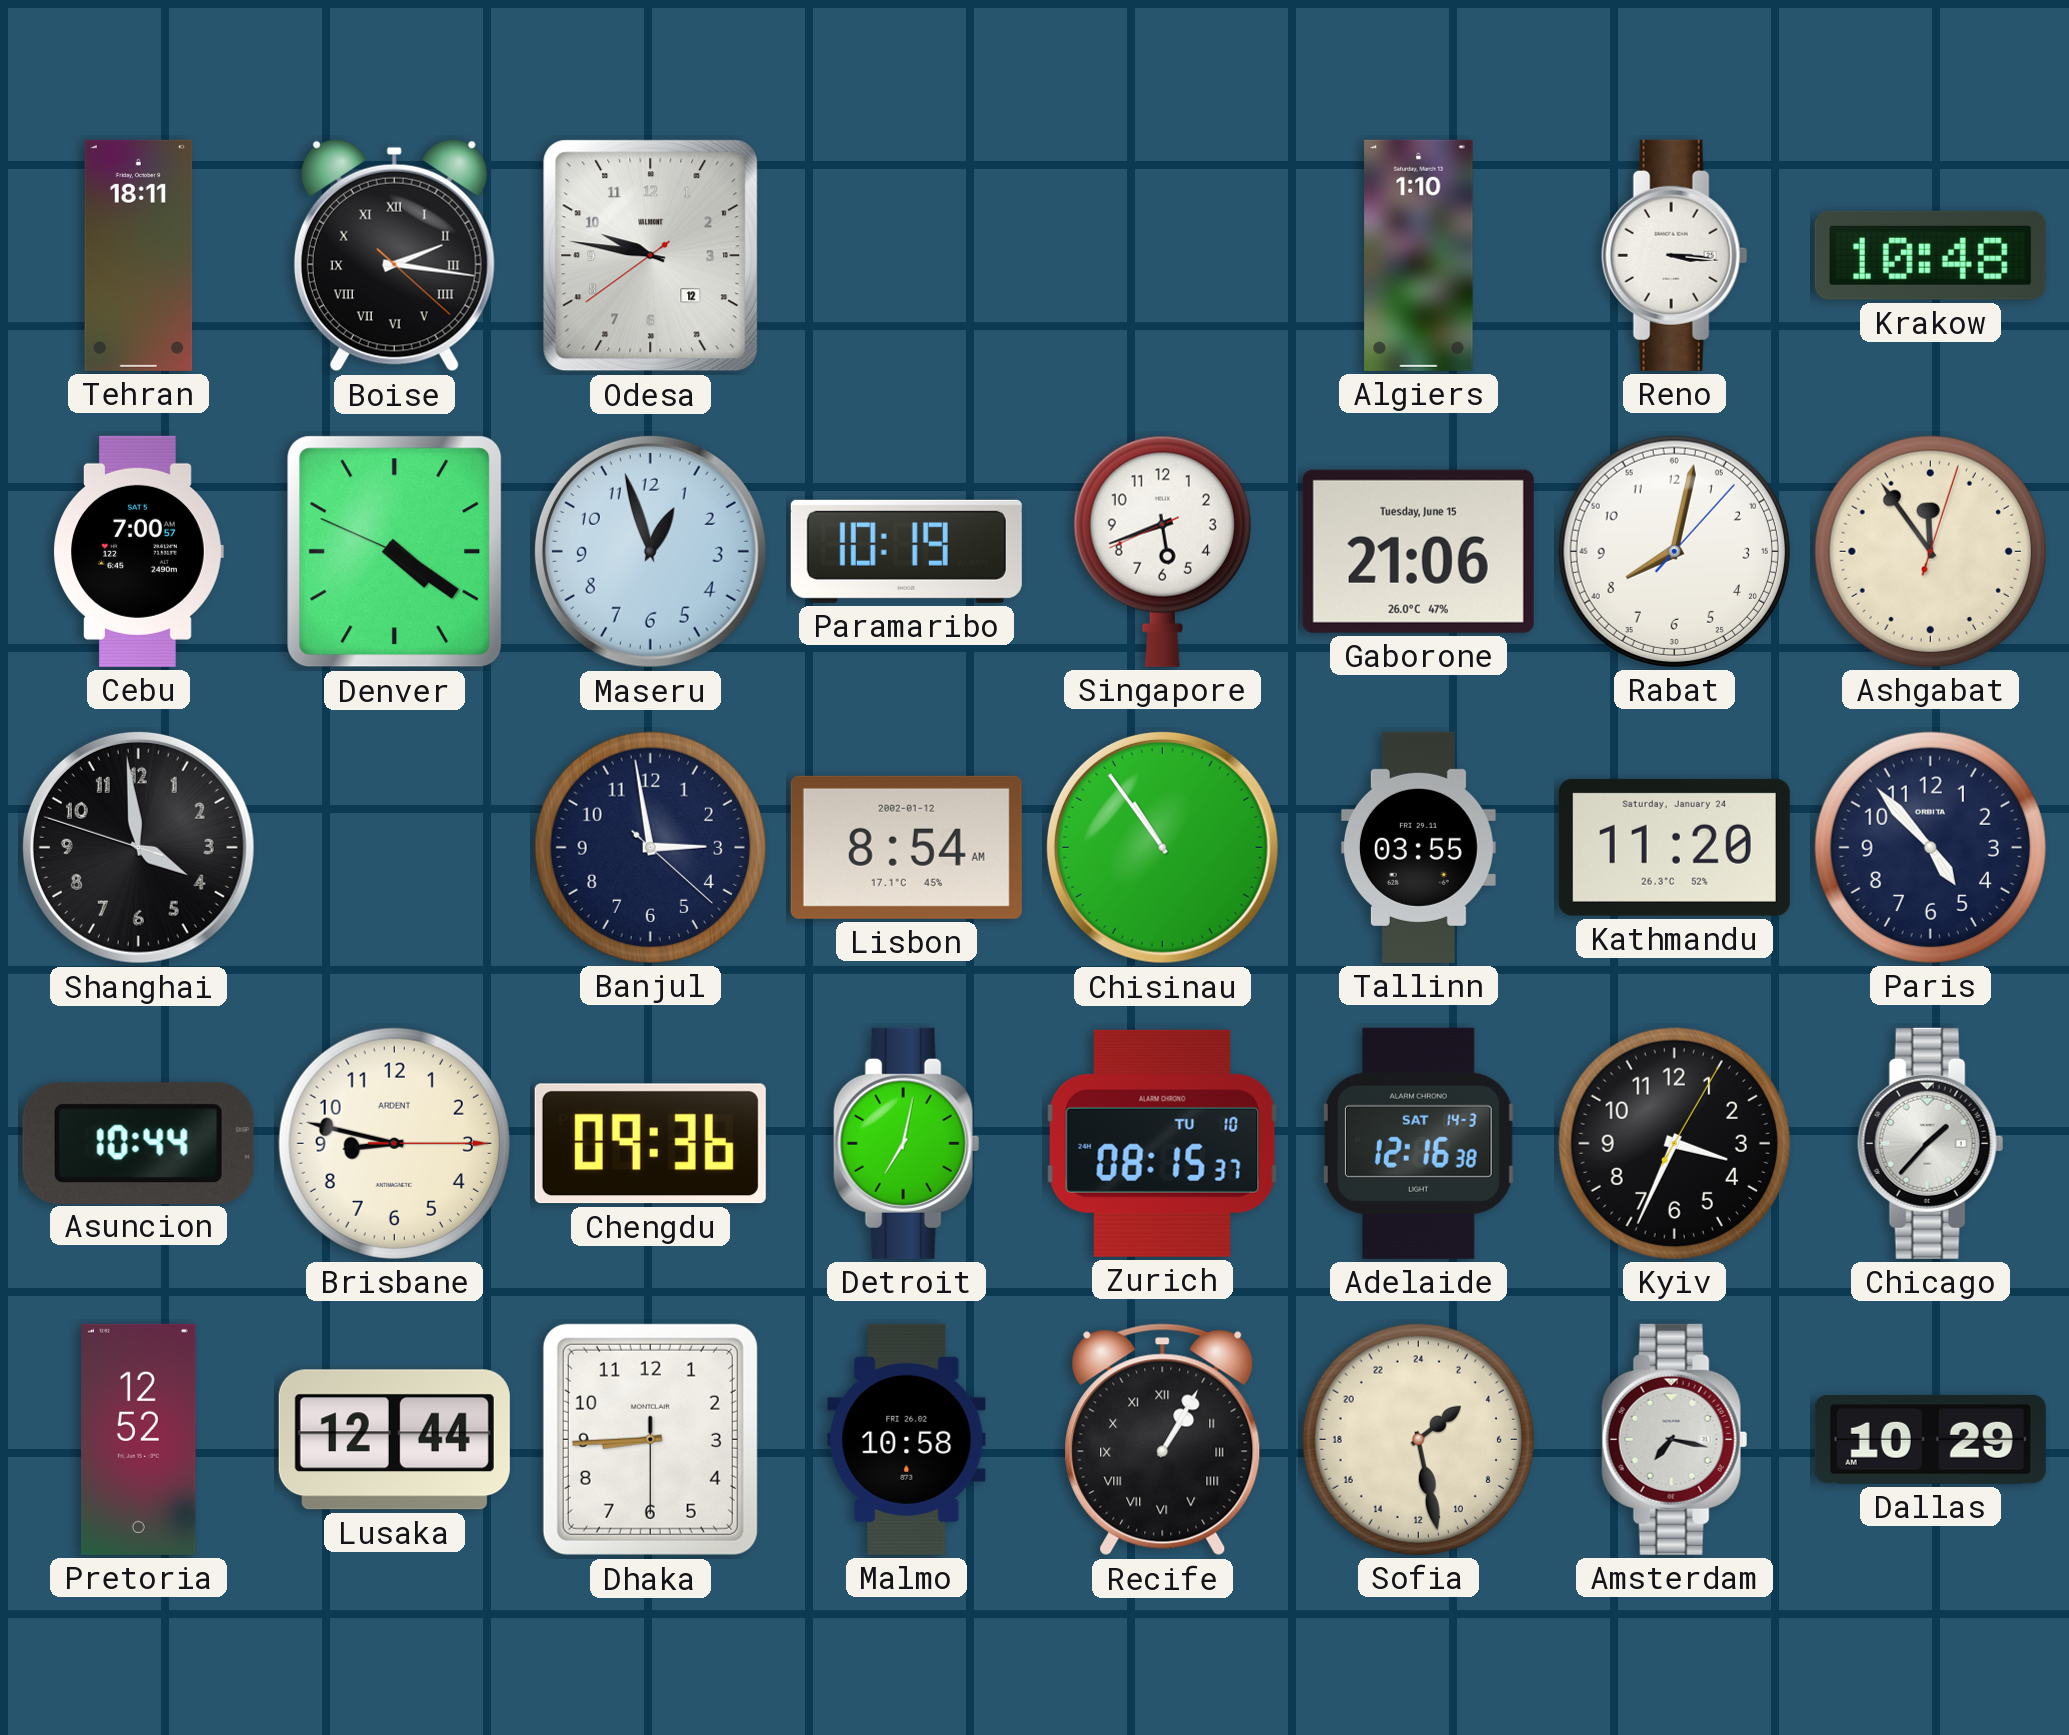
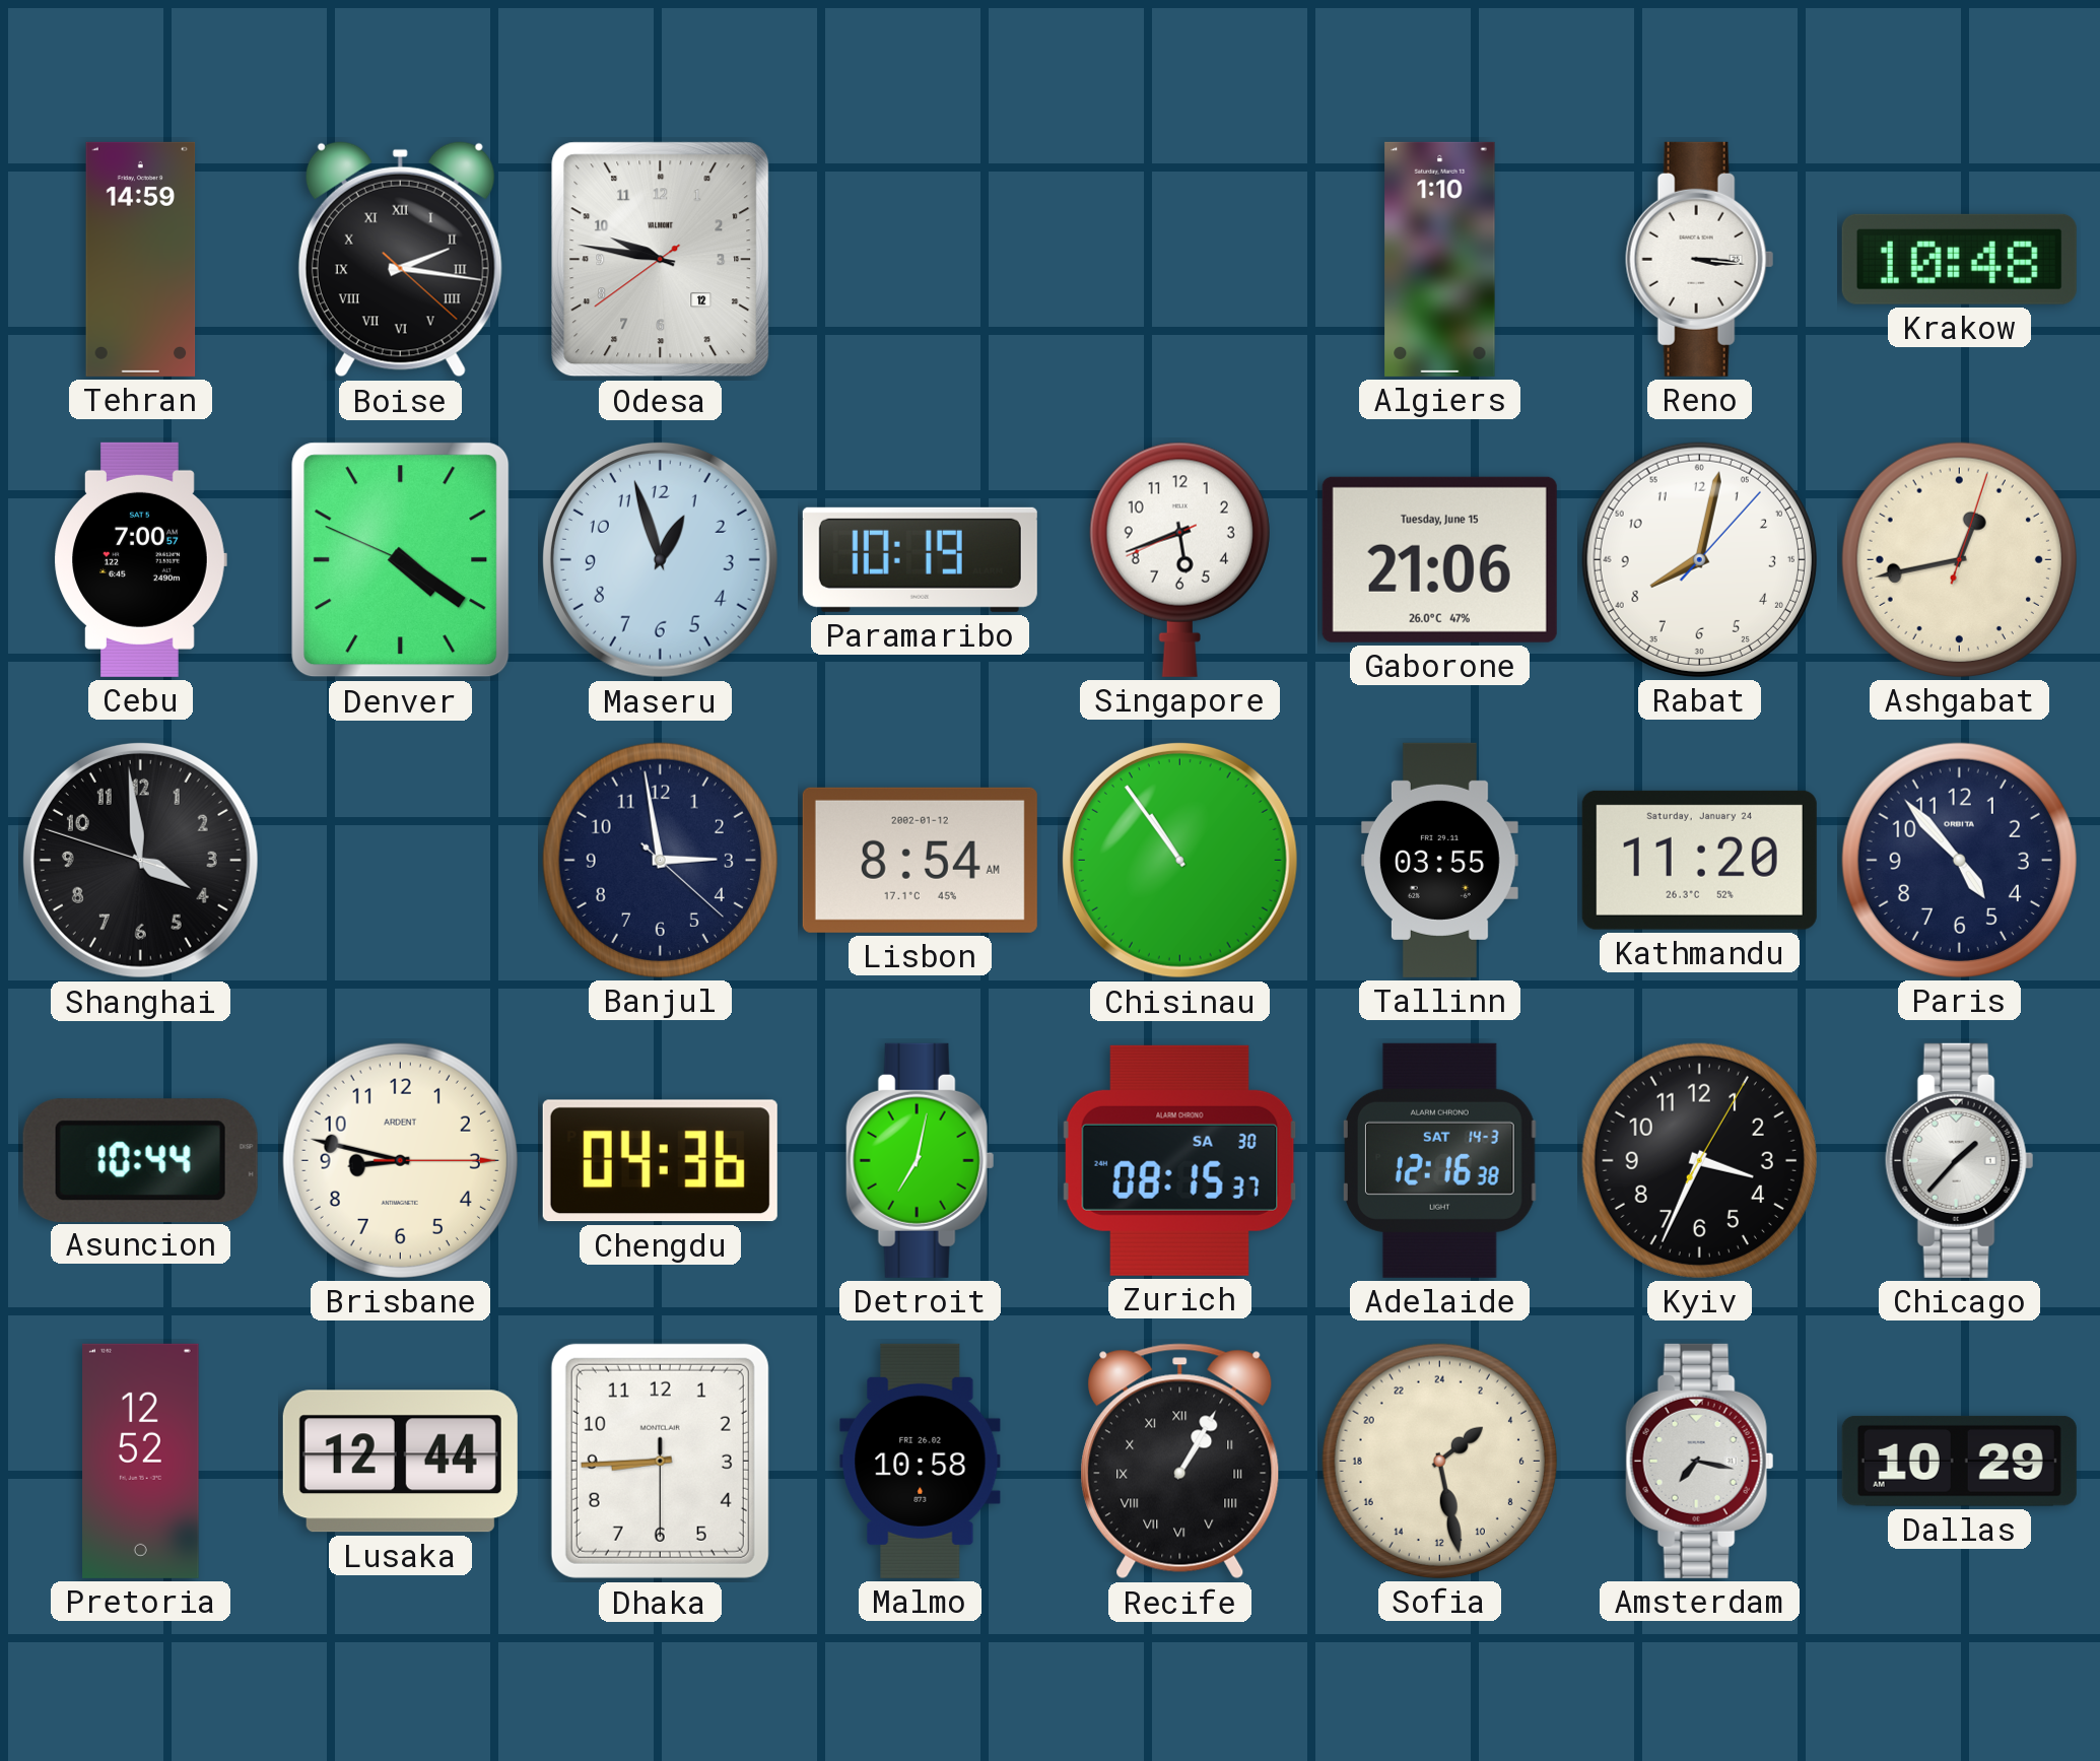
Tehran: 18:11 -> 14:59 (141, 259)
Ashgabat: 11:54 -> 12:43 (1959, 559)
Chengdu: 09:36 -> 04:36 (660, 1161)
Zurich date: TU 10 -> SA 30 (1180, 1160)
